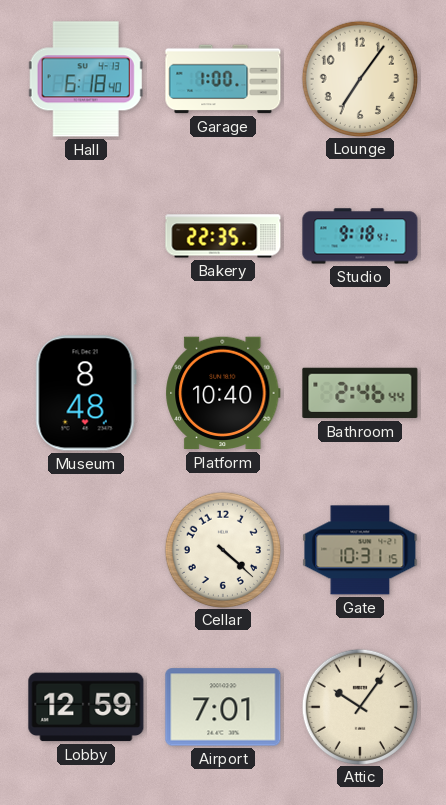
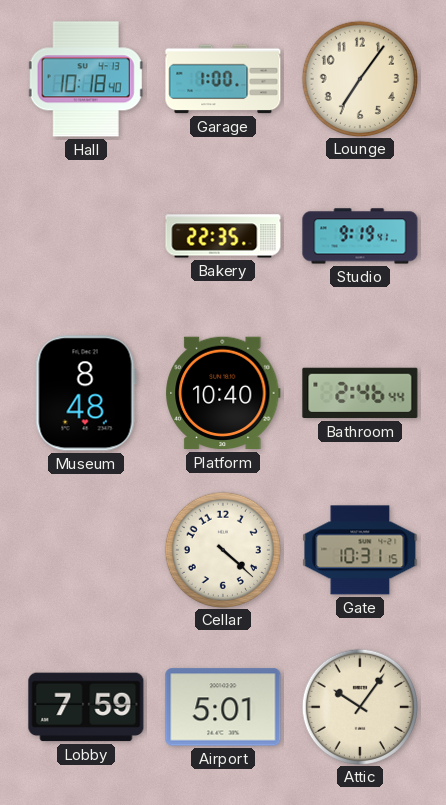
Hall: 6:18 -> 10:18 (86, 79)
Studio: 9:18 -> 9:19 (360, 236)
Lobby: 12:59 -> 7:59 (86, 707)
Airport: 7:01 -> 5:01 (223, 707)
